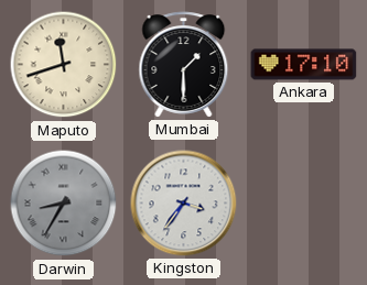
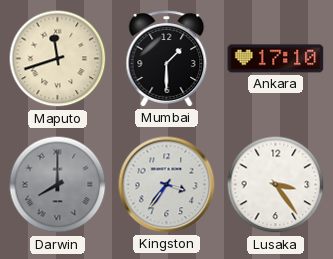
Darwin: 8:35 -> 8:00 (58, 185)
Lusaka: none -> 3:24 (276, 185)
